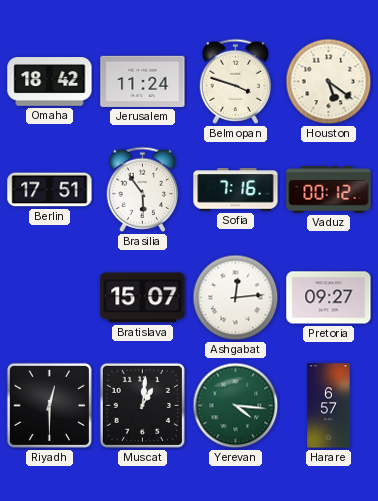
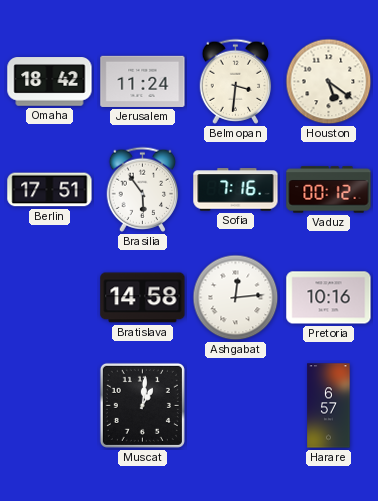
Belmopan: 3:48 -> 3:31 (236, 81)
Bratislava: 15:07 -> 14:58 (143, 298)
Pretoria: 09:27 -> 10:16 (329, 298)
Riyadh: 12:30 -> none (49, 405)
Yerevan: 4:16 -> none (236, 406)
